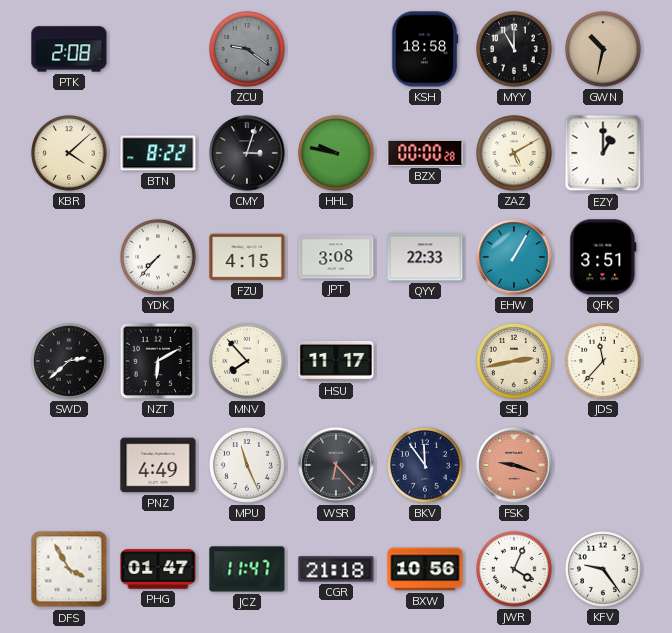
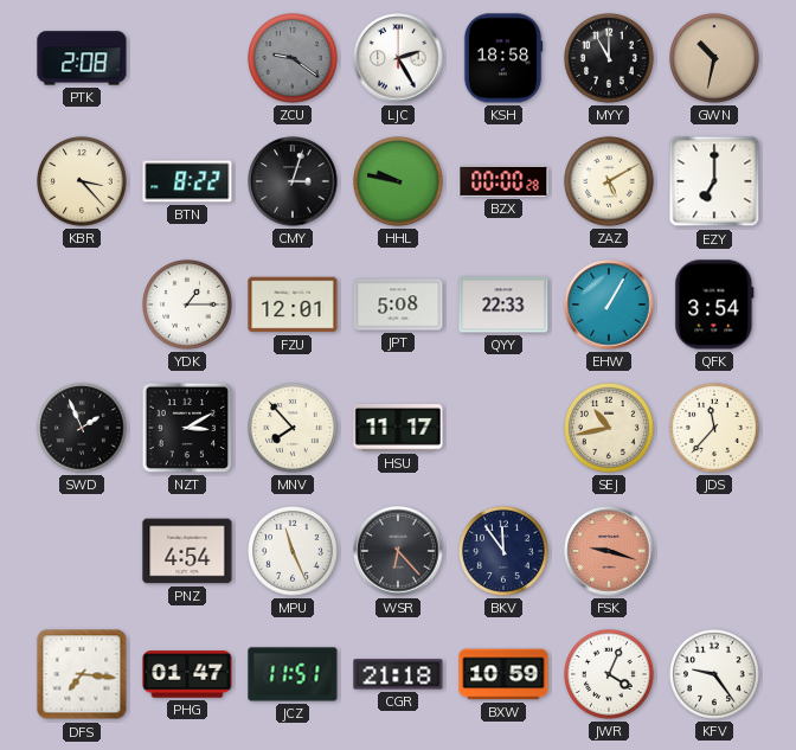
LJC: none -> 2:25 (398, 58)
KBR: 4:08 -> 3:23 (83, 182)
EZY: 1:00 -> 7:00 (714, 181)
YDK: 7:37 -> 1:15 (188, 306)
FZU: 4:15 -> 12:01 (293, 305)
JPT: 3:08 -> 5:08 (398, 305)
QFK: 3:51 -> 3:54 (714, 305)
SWD: 2:38 -> 1:56 (83, 429)
NZT: 6:10 -> 3:10 (187, 428)
SEJ: 2:43 -> 10:43 (610, 429)
PNZ: 4:49 -> 4:54 (187, 551)
DFS: 3:55 -> 7:16 (82, 674)
JCZ: 11:47 -> 11:51 (293, 674)
BXW: 10:56 -> 10:59 (503, 674)
